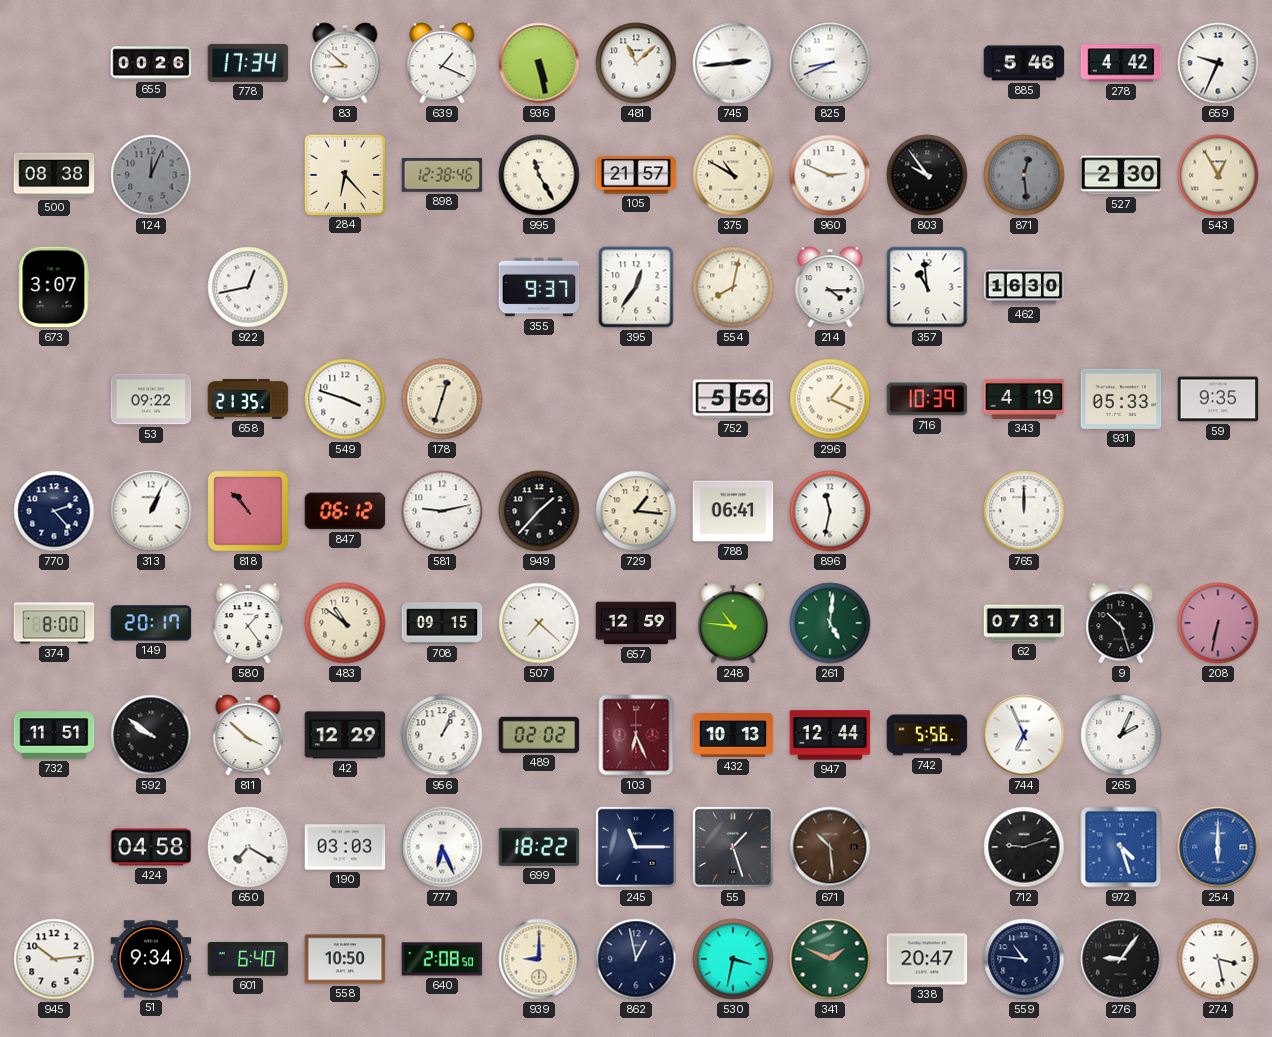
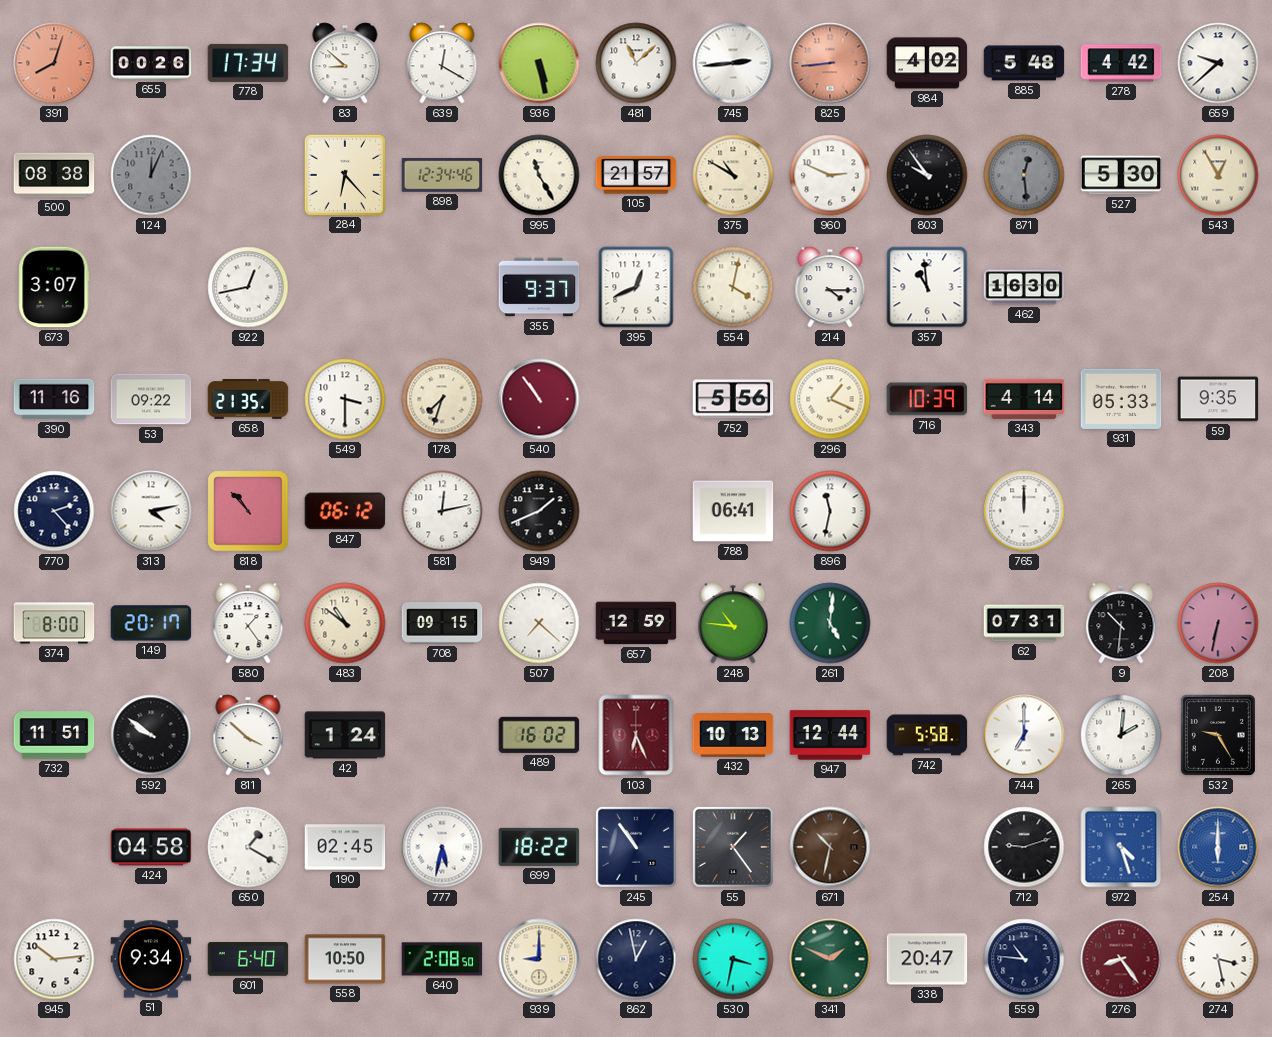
391: none -> 8:03 (54, 63)
639: 1:19 -> 12:20 (442, 63)
825: 8:41 -> 8:44 (830, 63)
825 dial: white -> salmon (830, 63)
984: none -> 4:02 (927, 63)
885: 5:46 -> 5:48 (1024, 63)
659: 9:34 -> 9:38 (1218, 63)
898: 12:38 -> 12:34 (442, 175)
527: 2:30 -> 5:30 (1121, 175)
395: 12:36 -> 12:41 (636, 287)
554: 8:02 -> 4:02 (733, 287)
390: none -> 11:16 (54, 399)
549: 3:48 -> 3:30 (345, 399)
178: 12:33 -> 7:33 (442, 399)
540: none -> 10:54 (539, 399)
343: 4:19 -> 4:14 (1024, 399)
313: 1:04 -> 4:13 (151, 511)
581: 9:13 -> 12:13 (442, 511)
949: 1:37 -> 1:41 (539, 511)
729: 1:16 -> none (636, 511)
9: 10:27 -> 10:31 (1121, 623)
42: 12:29 -> 1:24 (345, 735)
956: 1:04 -> none (442, 735)
489: 02:02 -> 16:02 (539, 735)
742: 5:56 -> 5:58 (927, 735)
744: 6:56 -> 7:00 (1024, 735)
265: 2:04 -> 2:01 (1121, 735)
532: none -> 9:25 (1218, 735)
650: 7:20 -> 1:20 (248, 847)
190: 03:03 -> 02:45 (345, 847)
777: 6:26 -> 5:32 (442, 847)
245: 11:15 -> 10:54 (636, 847)
55: 1:27 -> 1:24 (733, 847)
671: 10:29 -> 10:32 (830, 847)
276: 9:06 -> 8:24 (1121, 959)
276 dial: black -> burgundy (1121, 959)
